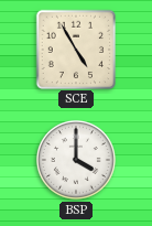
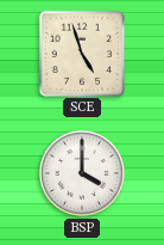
SCE: 4:55 -> 4:57 (81, 53)
